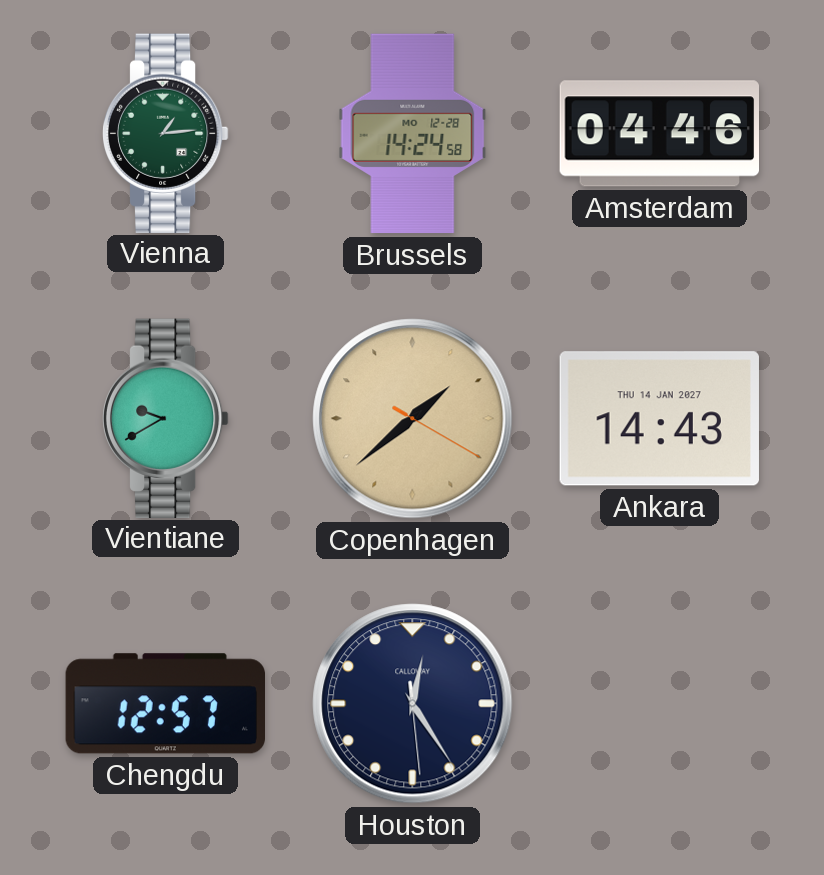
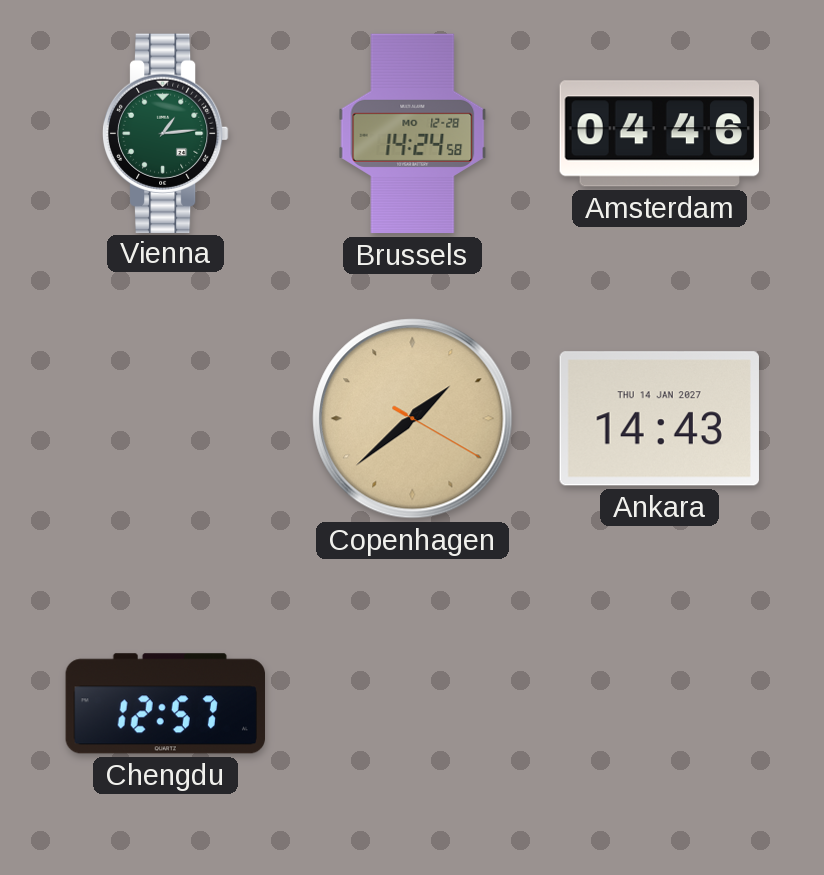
Vientiane: 9:40 -> none (165, 418)
Houston: 12:24 -> none (413, 704)
